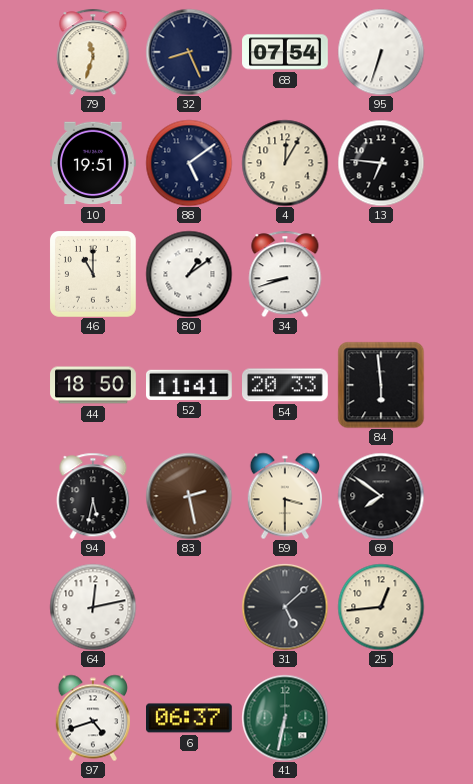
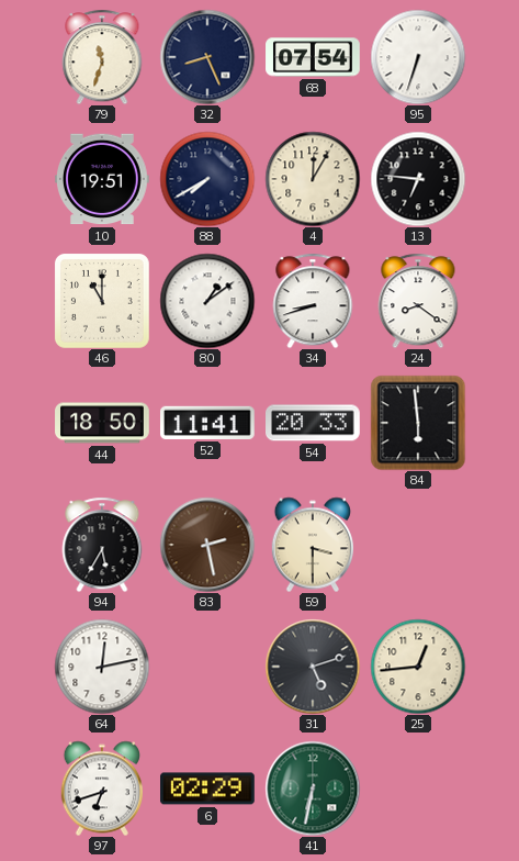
88: 5:09 -> 7:40 (207, 179)
24: none -> 8:21 (418, 301)
94: 5:32 -> 5:35 (102, 545)
69: 7:51 -> none (381, 496)
31: 5:08 -> 5:12 (313, 667)
97: 4:42 -> 6:42 (101, 789)
6: 06:37 -> 02:29 (208, 789)
